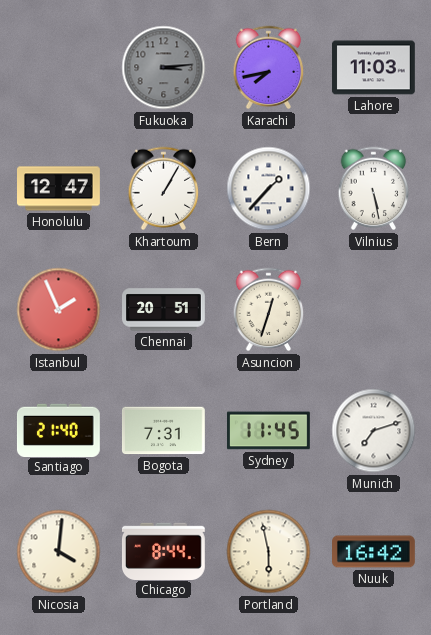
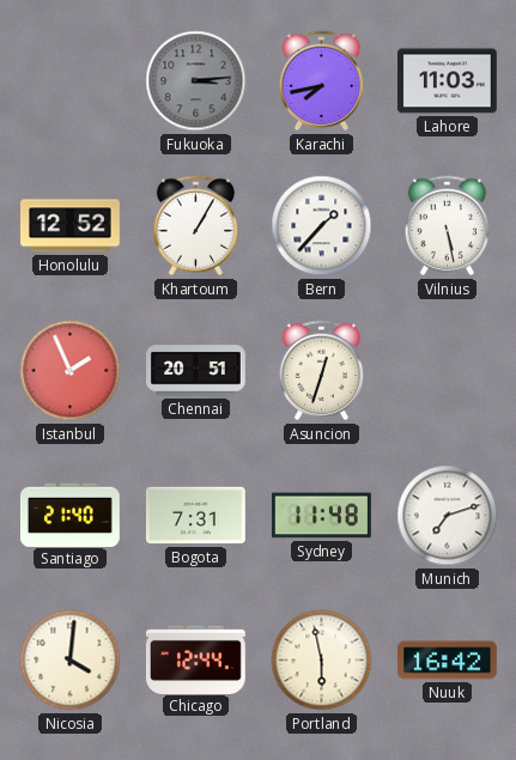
Honolulu: 12:47 -> 12:52 (71, 226)
Sydney: 11:45 -> 11:48 (322, 516)
Chicago: 8:44 -> 12:44 (196, 659)
